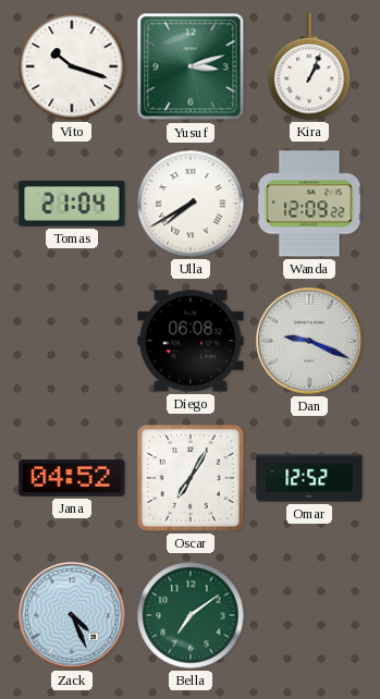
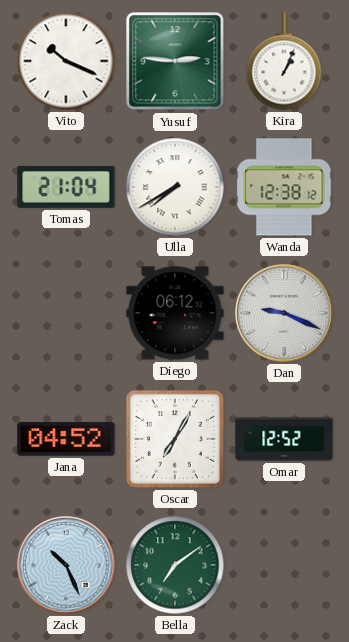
Vito: 10:18 -> 10:19 (66, 61)
Yusuf: 3:12 -> 2:46 (175, 61)
Wanda: 12:09 -> 12:38 (284, 187)
Diego: 06:08 -> 06:12 (175, 313)
Zack: 4:26 -> 10:26 (66, 565)
